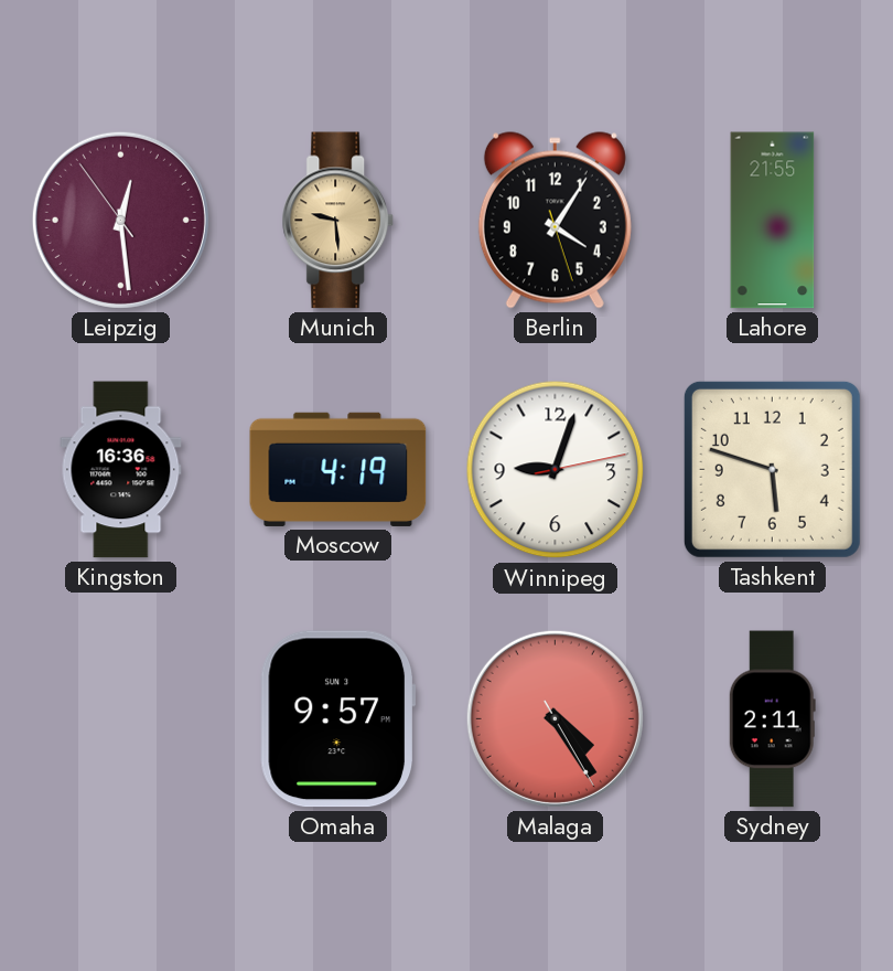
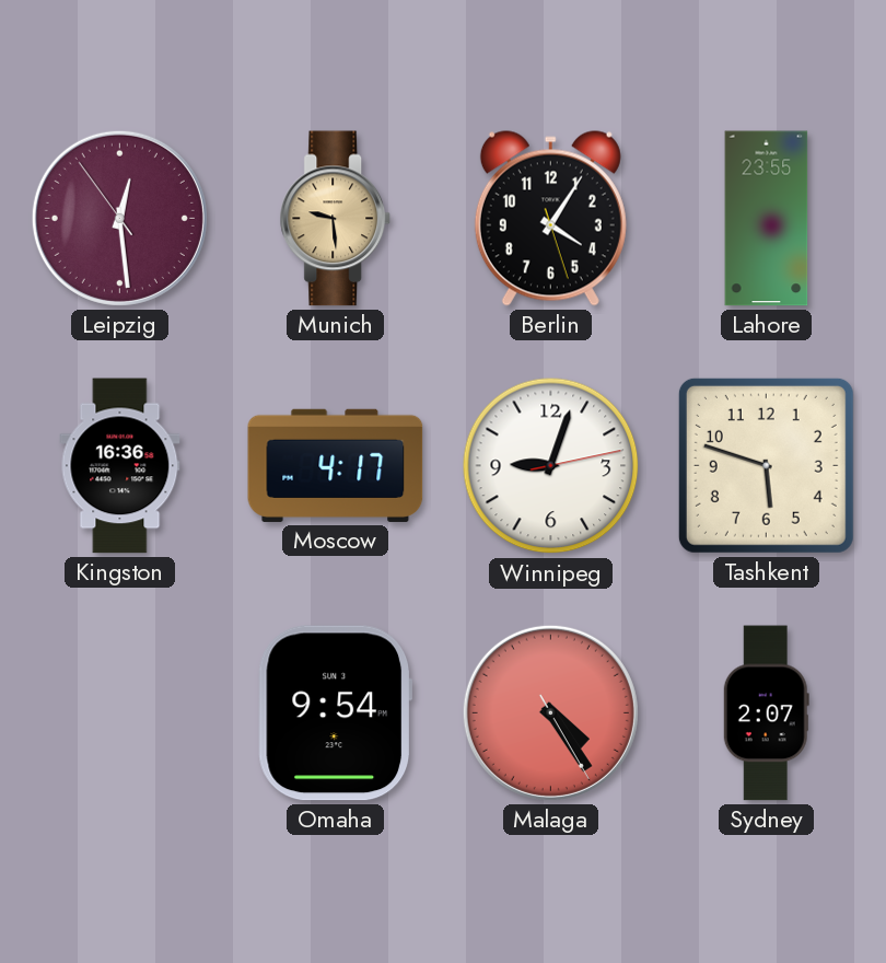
Lahore: 21:55 -> 23:55 (767, 219)
Moscow: 4:19 -> 4:17 (336, 465)
Omaha: 9:57 -> 9:54 (335, 713)
Sydney: 2:11 -> 2:07 (766, 713)
